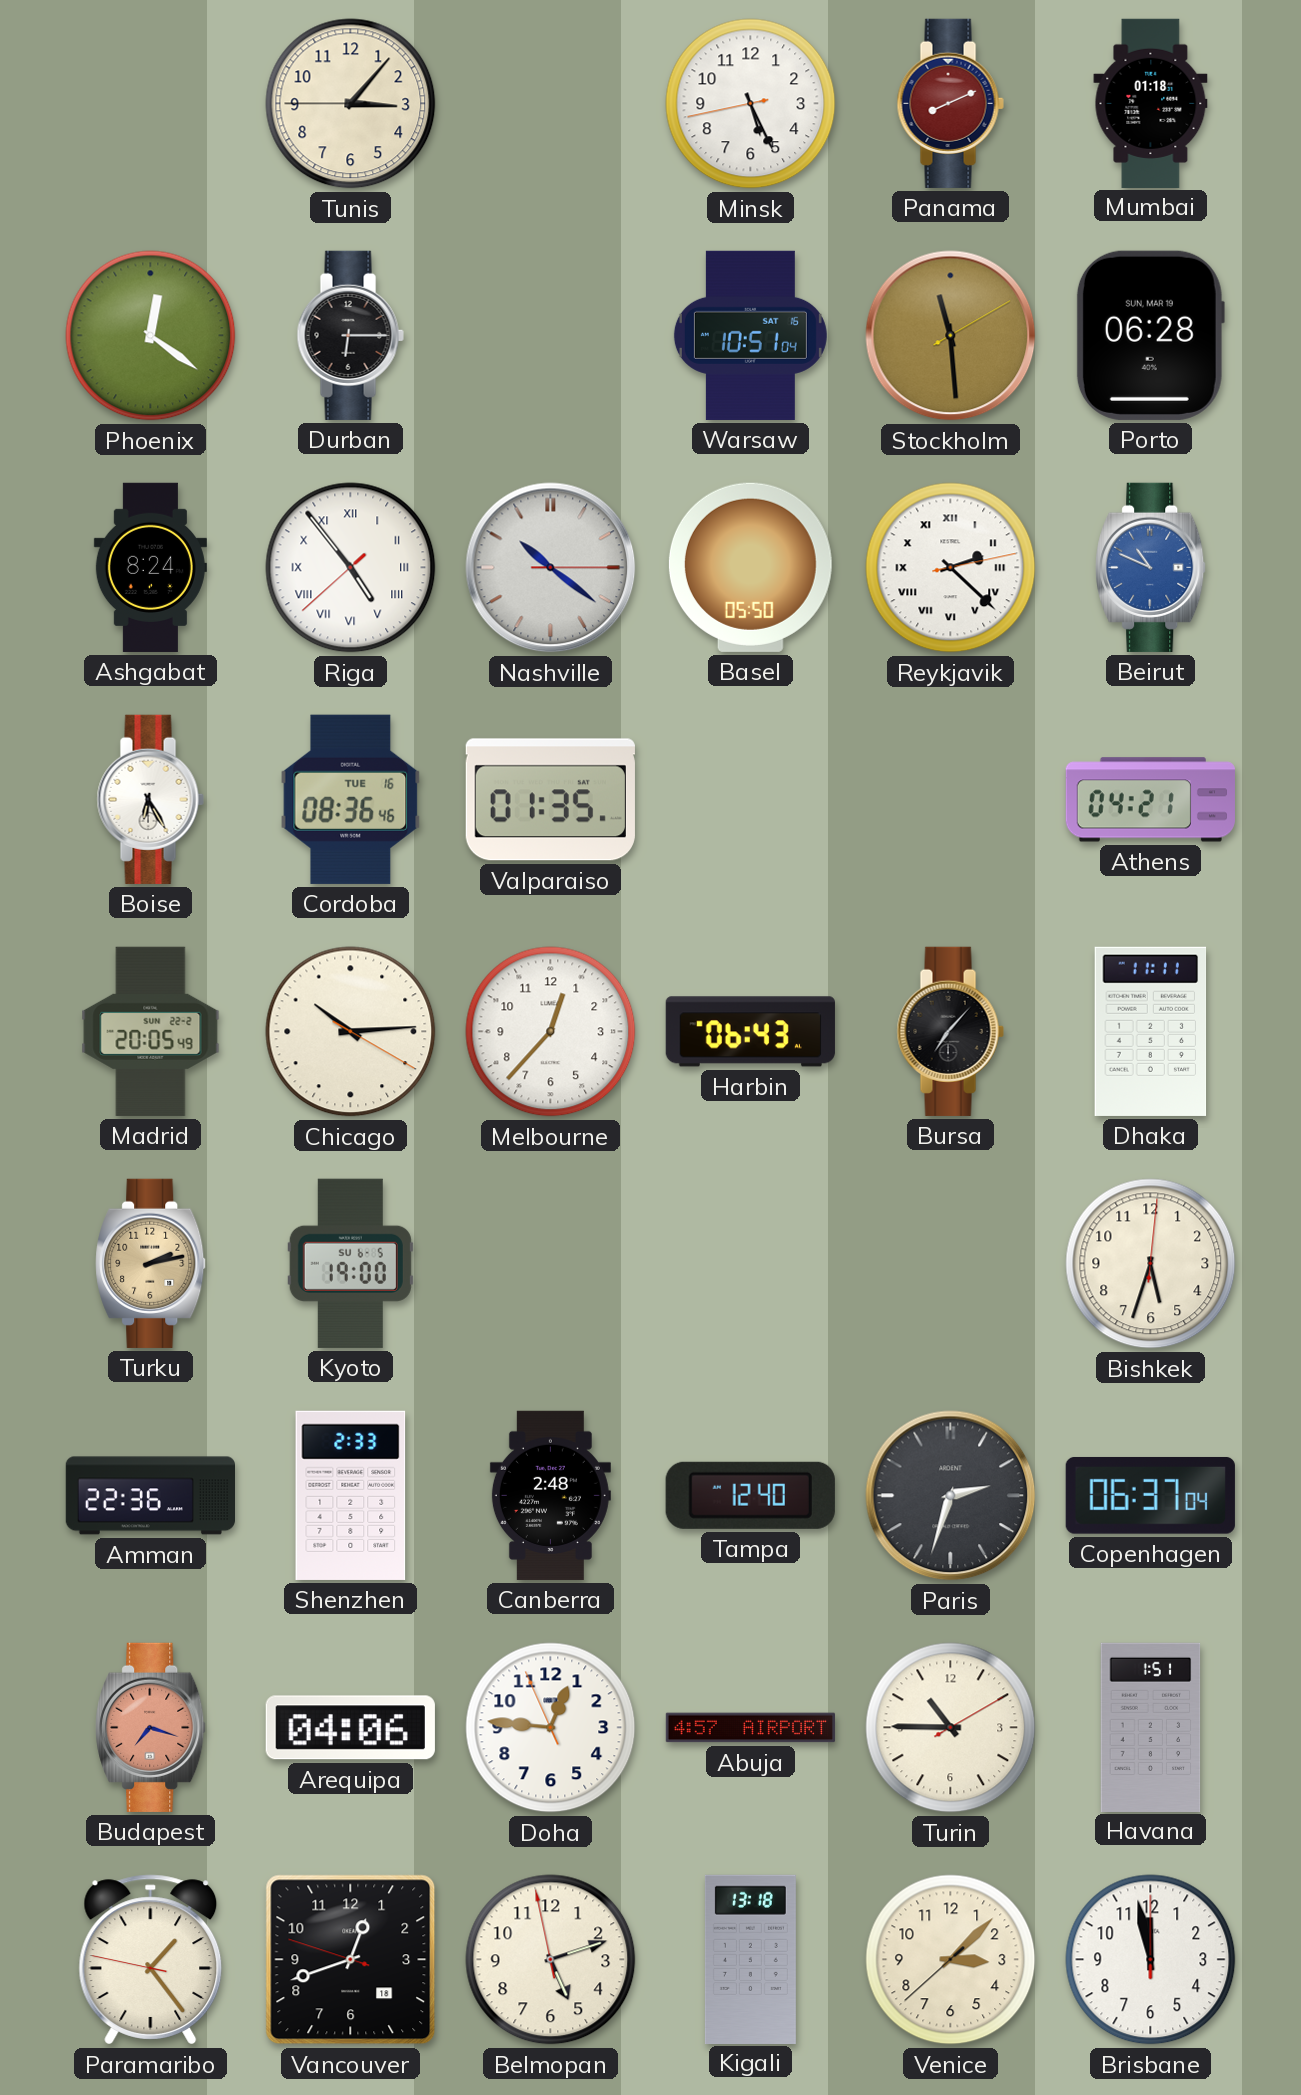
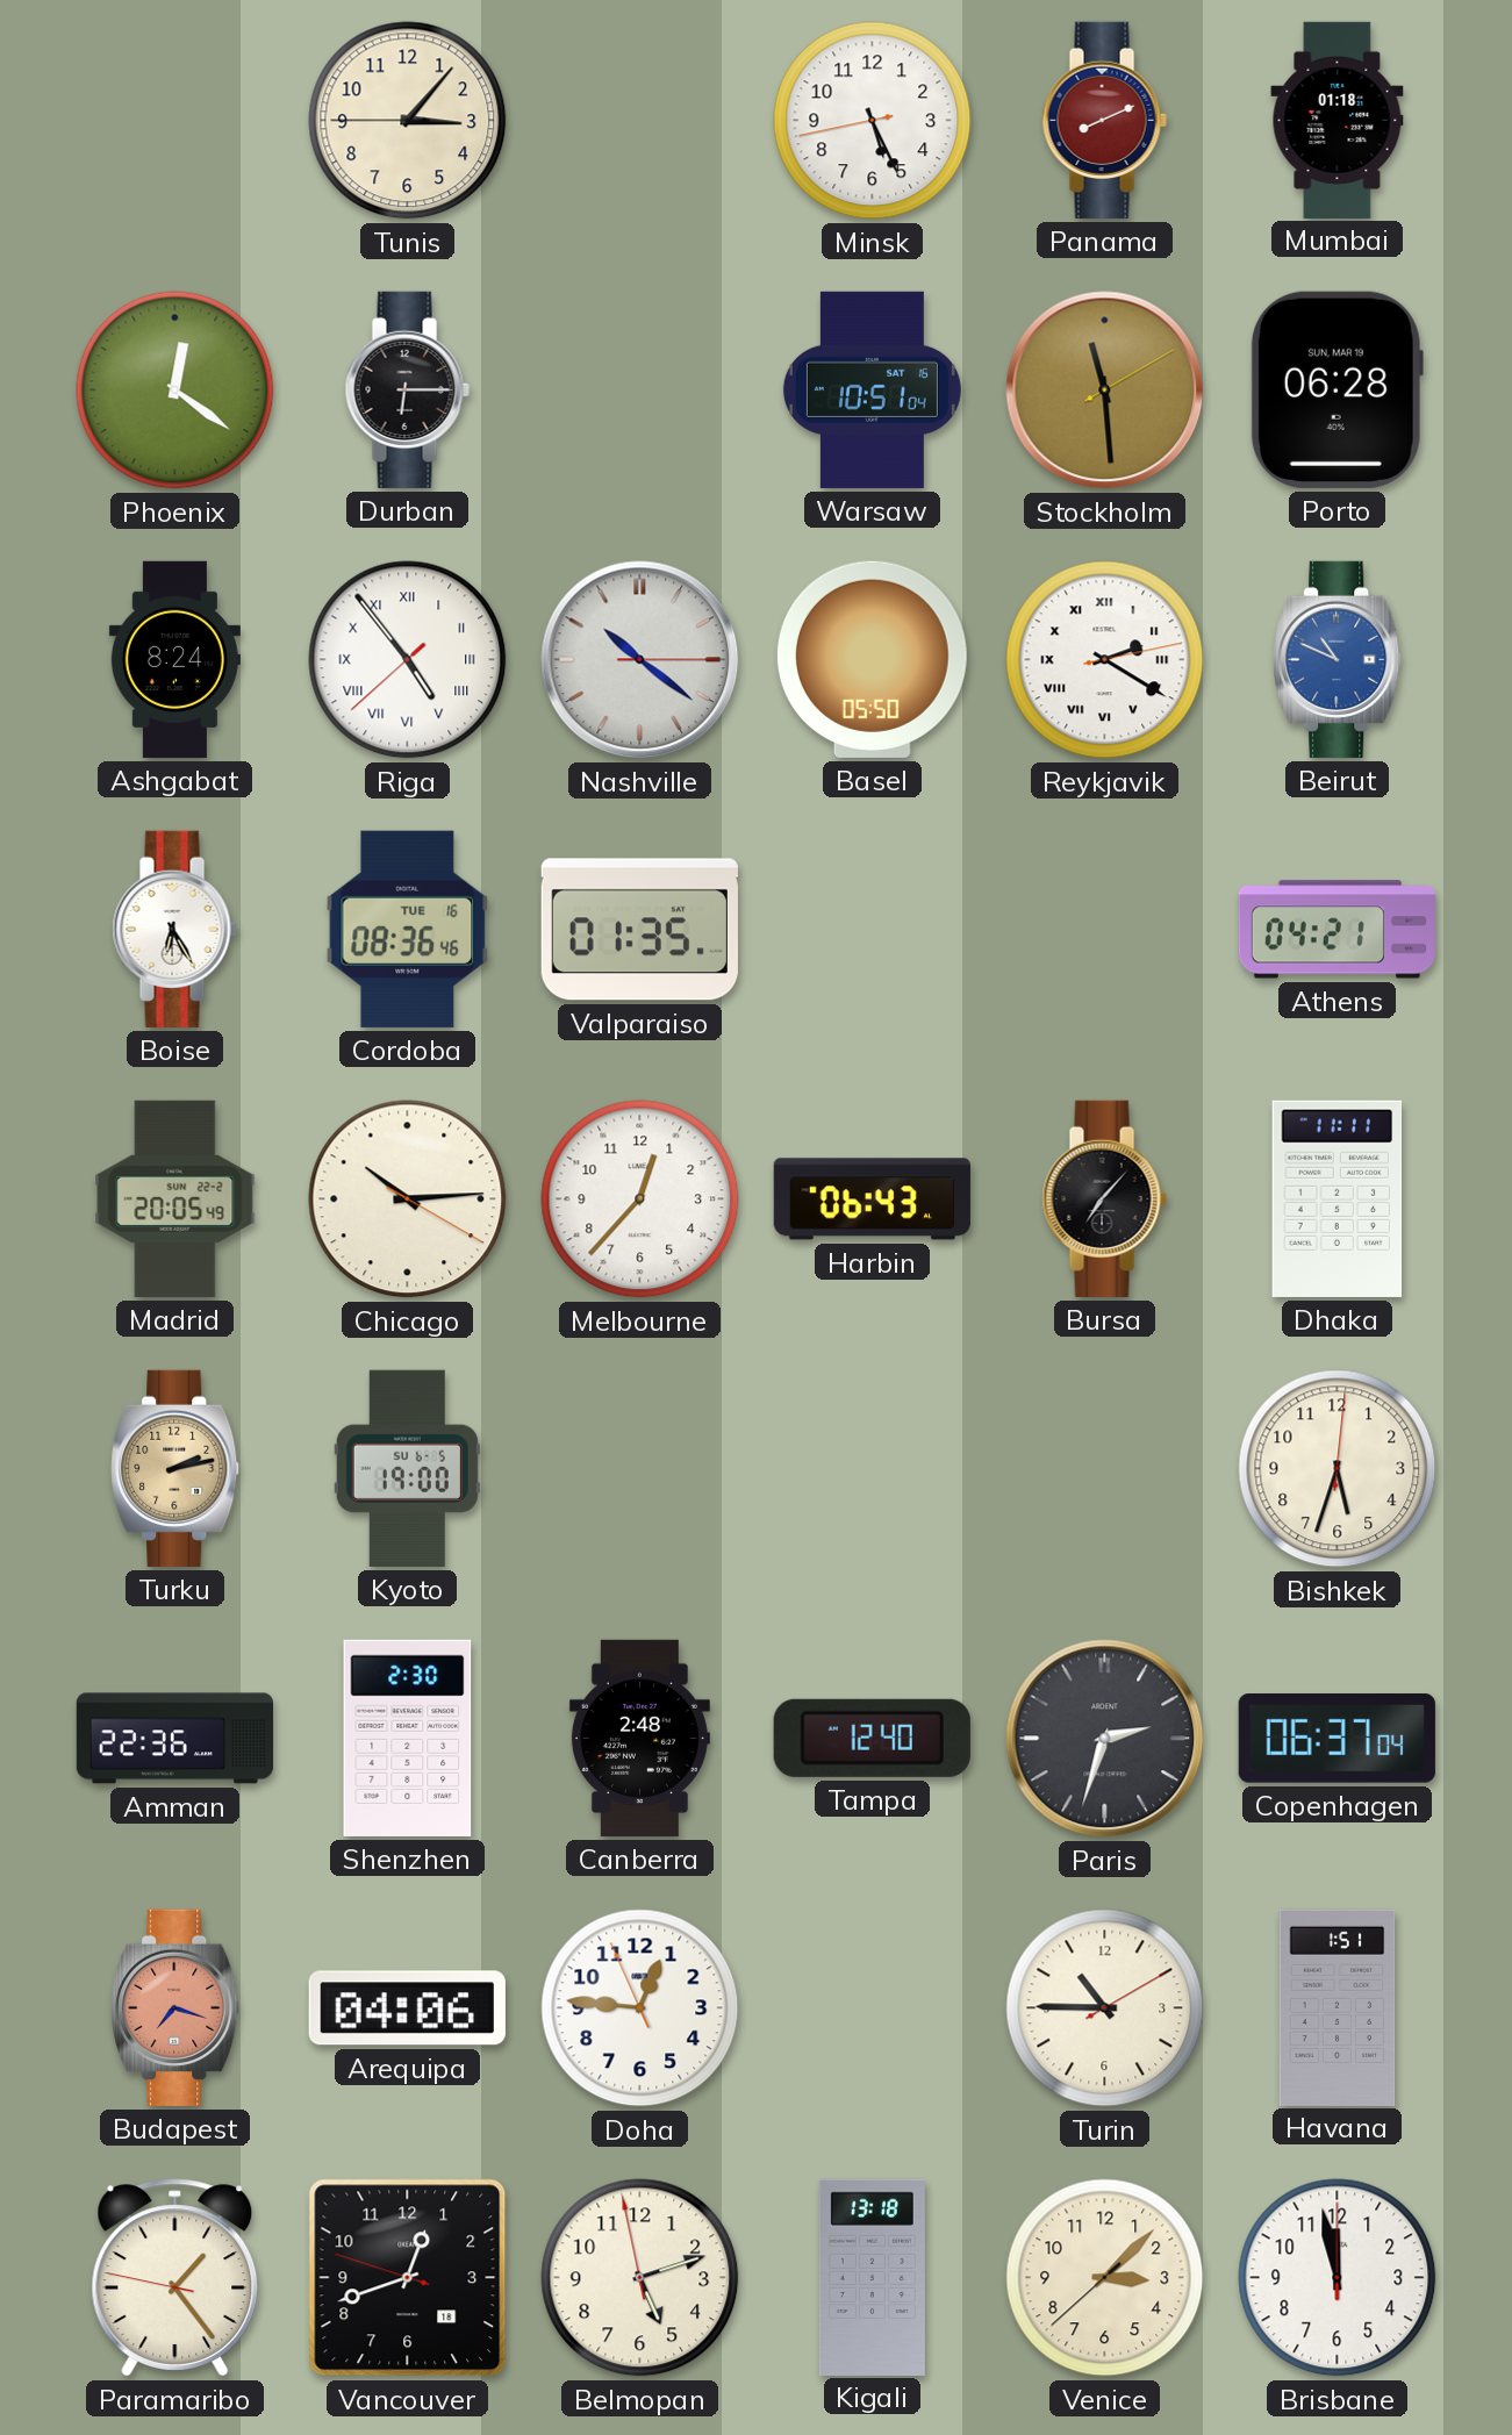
Reykjavik: 2:22 -> 2:20 (1105, 660)
Shenzhen: 2:33 -> 2:30 (408, 1738)
Abuja: 4:57 -> none (751, 1728)
